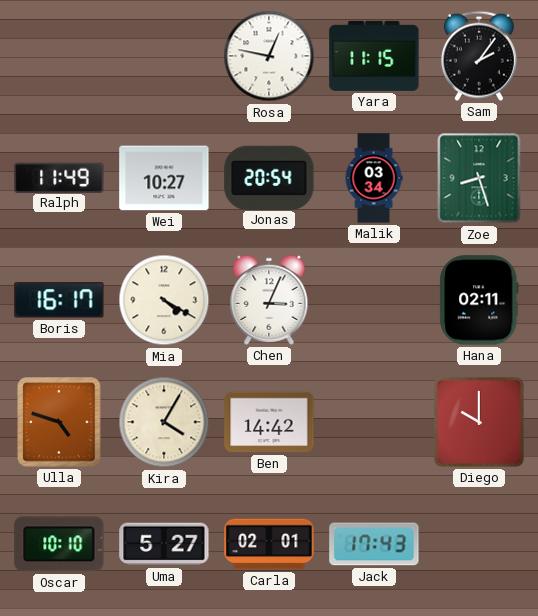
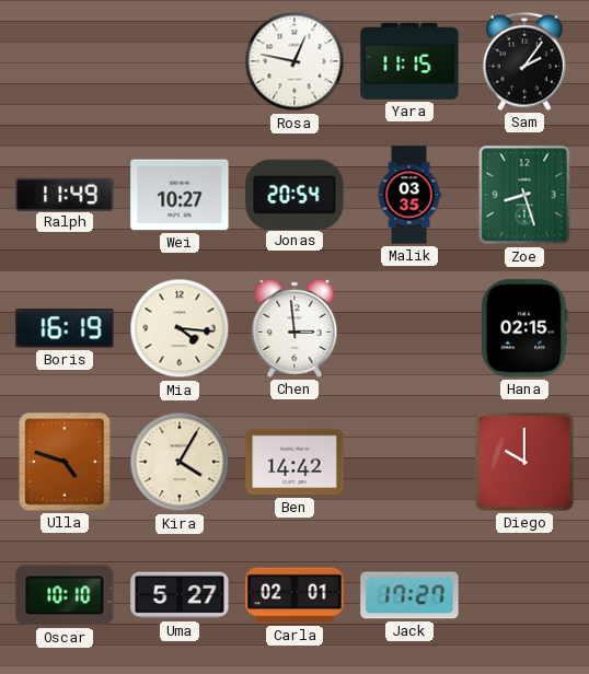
Malik: 03:34 -> 03:35 (409, 195)
Boris: 16:17 -> 16:19 (65, 328)
Mia: 4:20 -> 4:16 (180, 328)
Chen: 3:04 -> 2:59 (294, 328)
Hana: 02:11 -> 02:15 (524, 328)
Jack: 17:43 -> 17:27 (409, 595)
